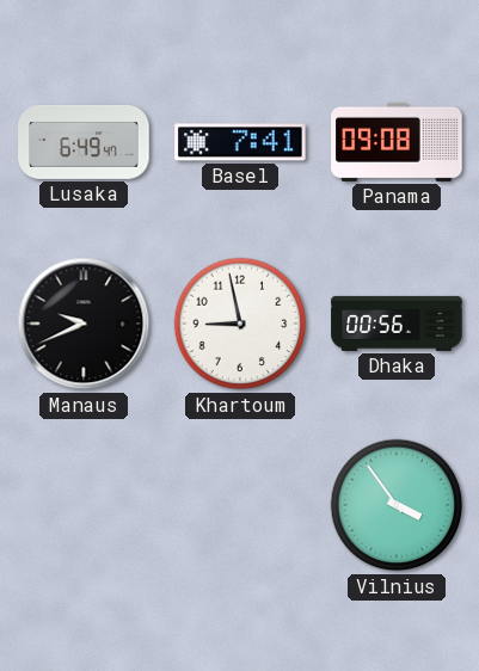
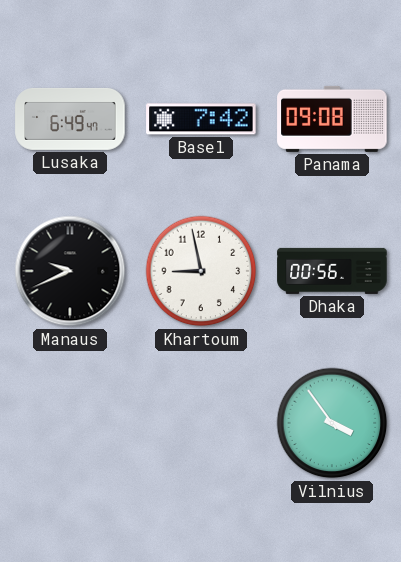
Basel: 7:41 -> 7:42 (201, 119)
